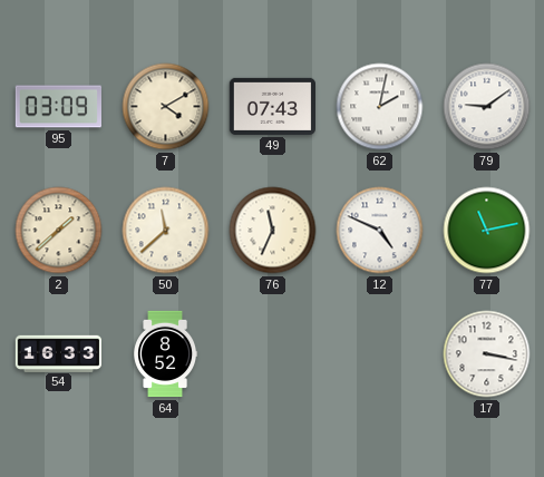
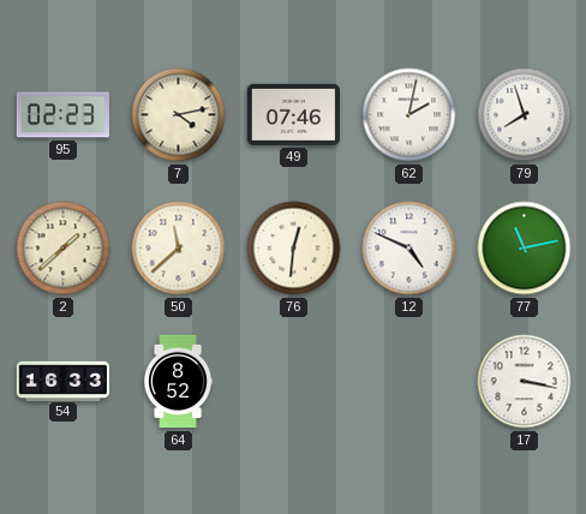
95: 03:09 -> 02:23 (62, 115)
7: 4:10 -> 4:13 (179, 115)
49: 07:43 -> 07:46 (293, 114)
79: 9:09 -> 7:57 (525, 115)
76: 11:34 -> 12:31 (294, 249)
